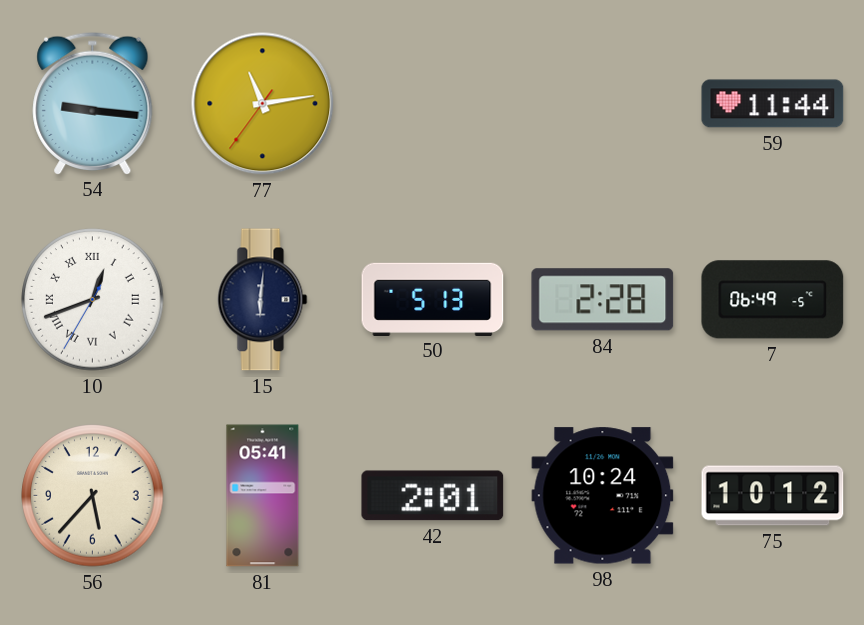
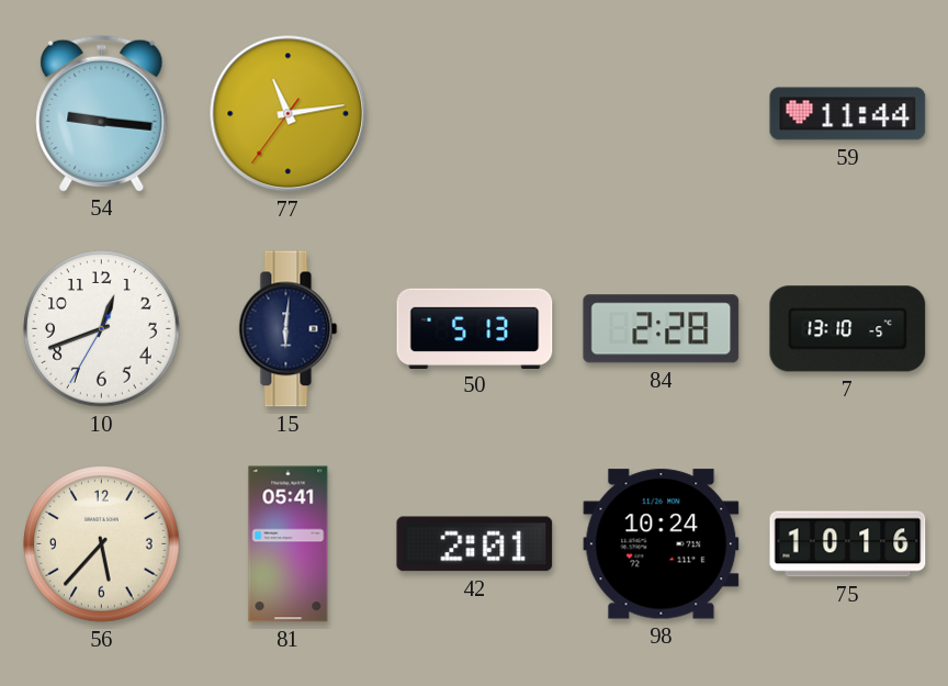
10 numerals: Roman -> Arabic (102, 329)
7: 06:49 -> 13:10 (848, 329)
75: 10:12 -> 10:16 (848, 544)
